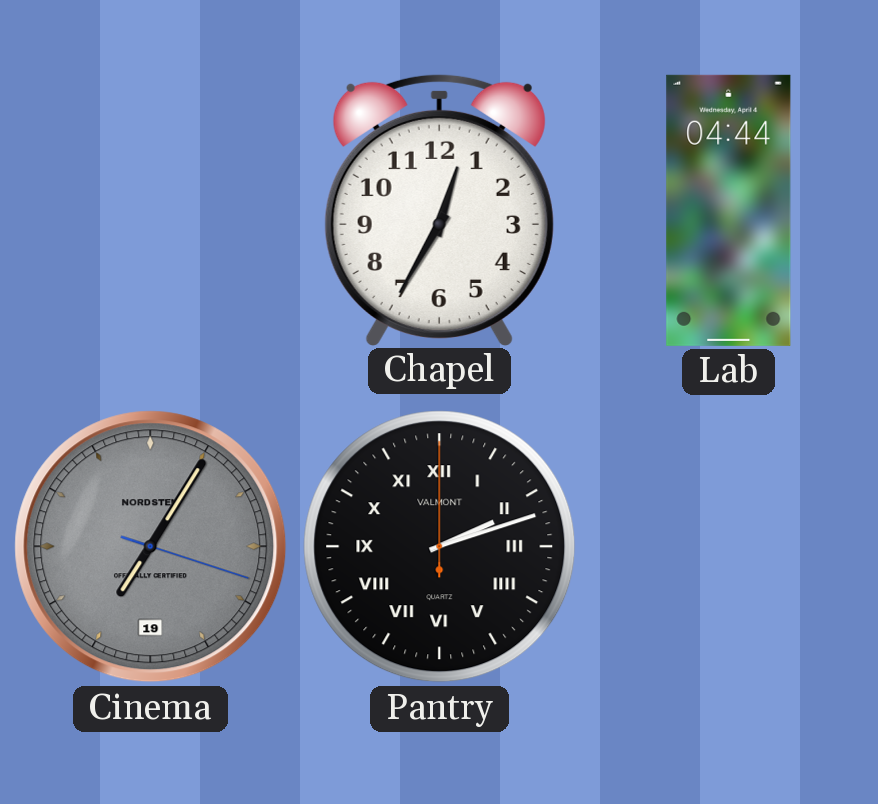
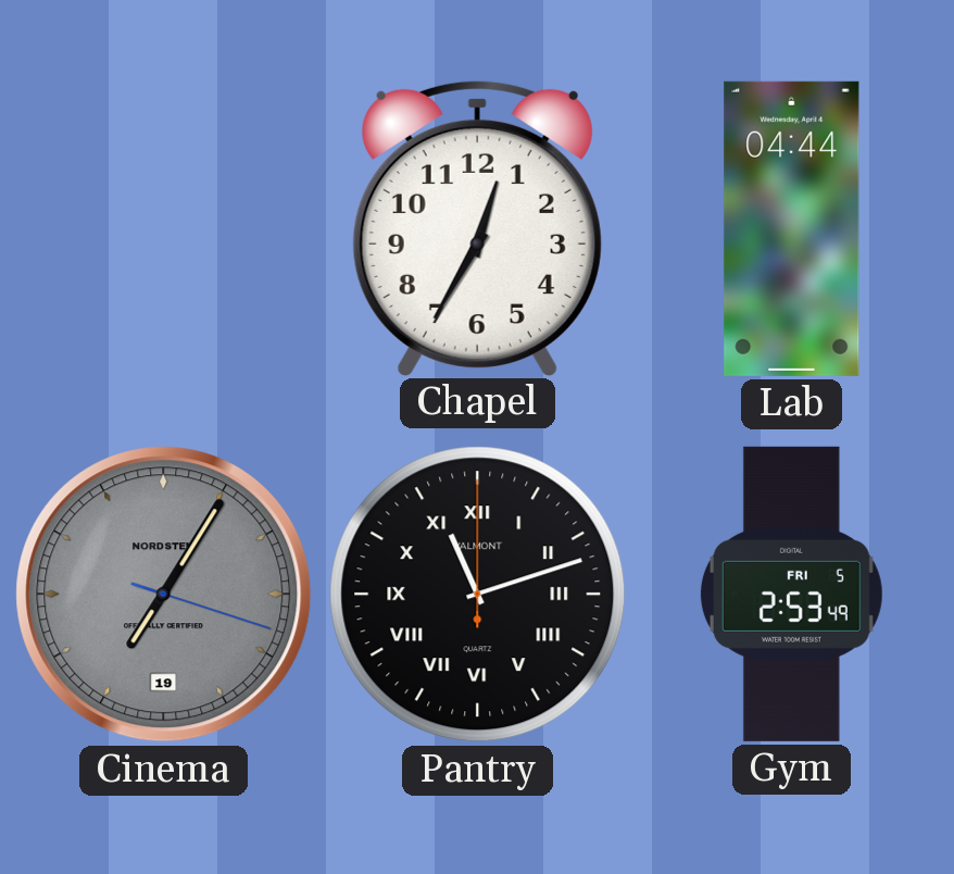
Pantry: 2:12 -> 11:12 (478, 595)
Gym: none -> 2:53 (791, 594)
